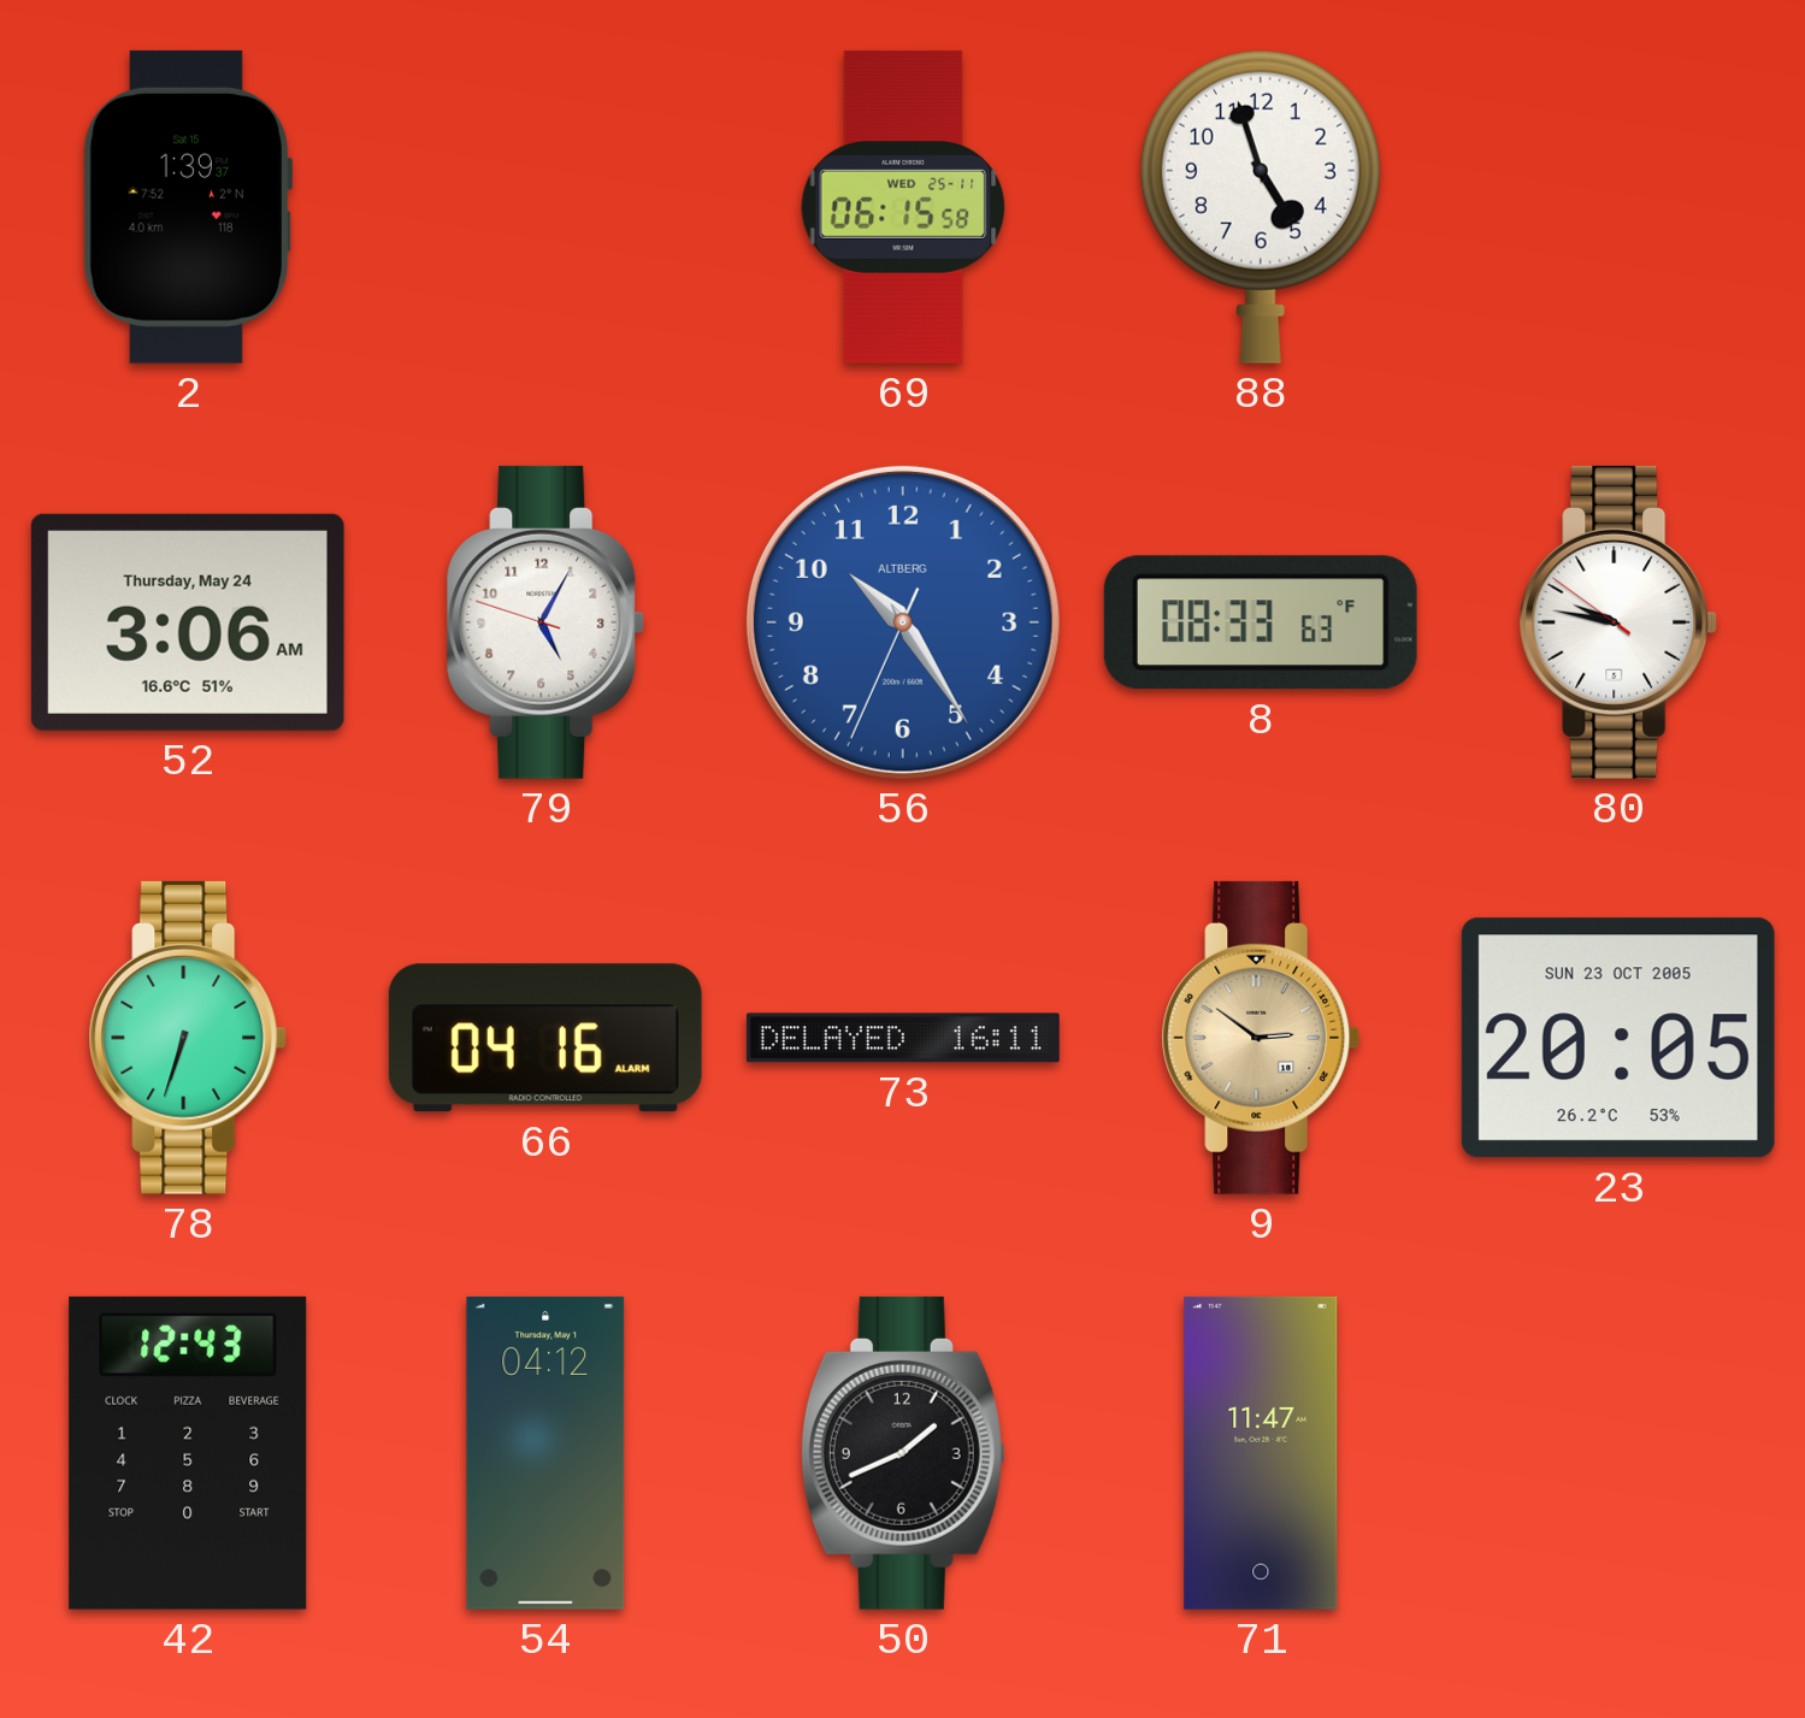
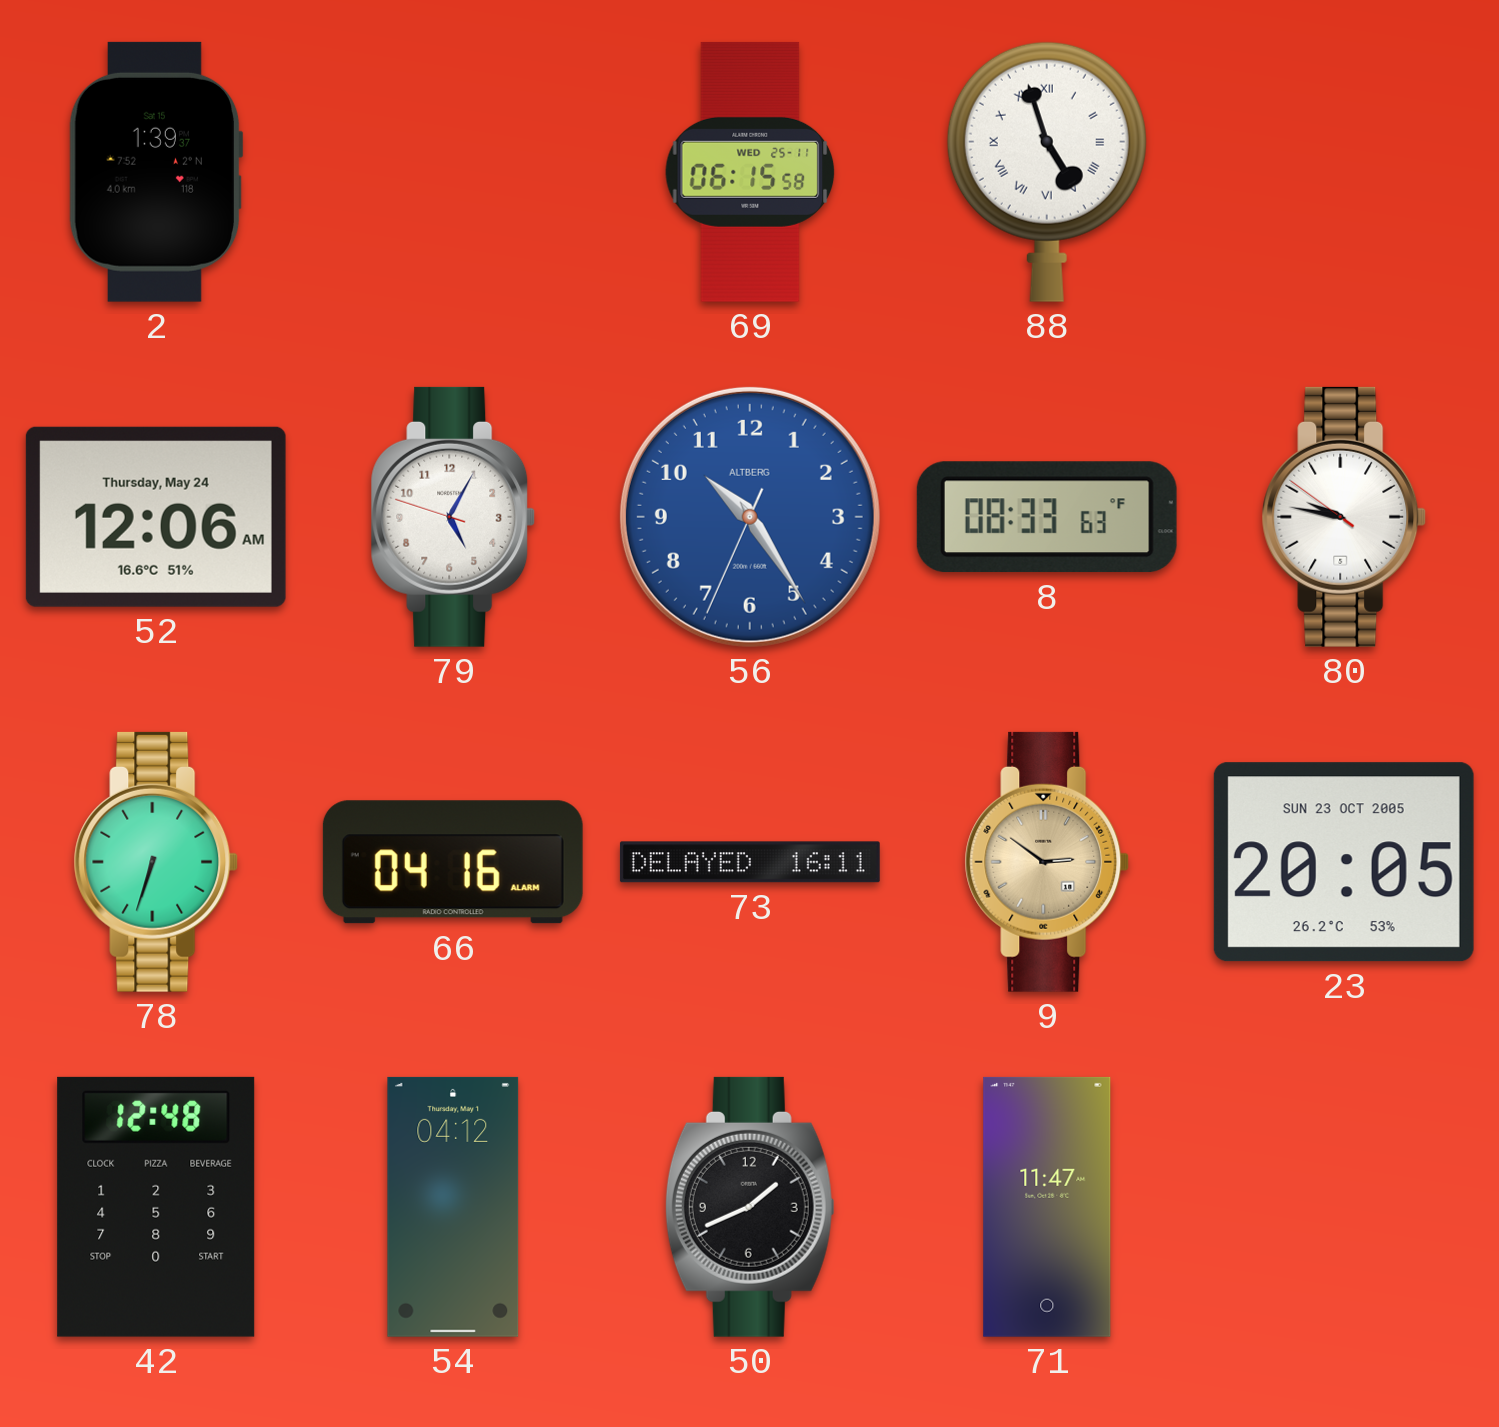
88 numerals: Arabic -> Roman (1047, 172)
52: 3:06 -> 12:06 (156, 517)
42: 12:43 -> 12:48 (156, 1207)
